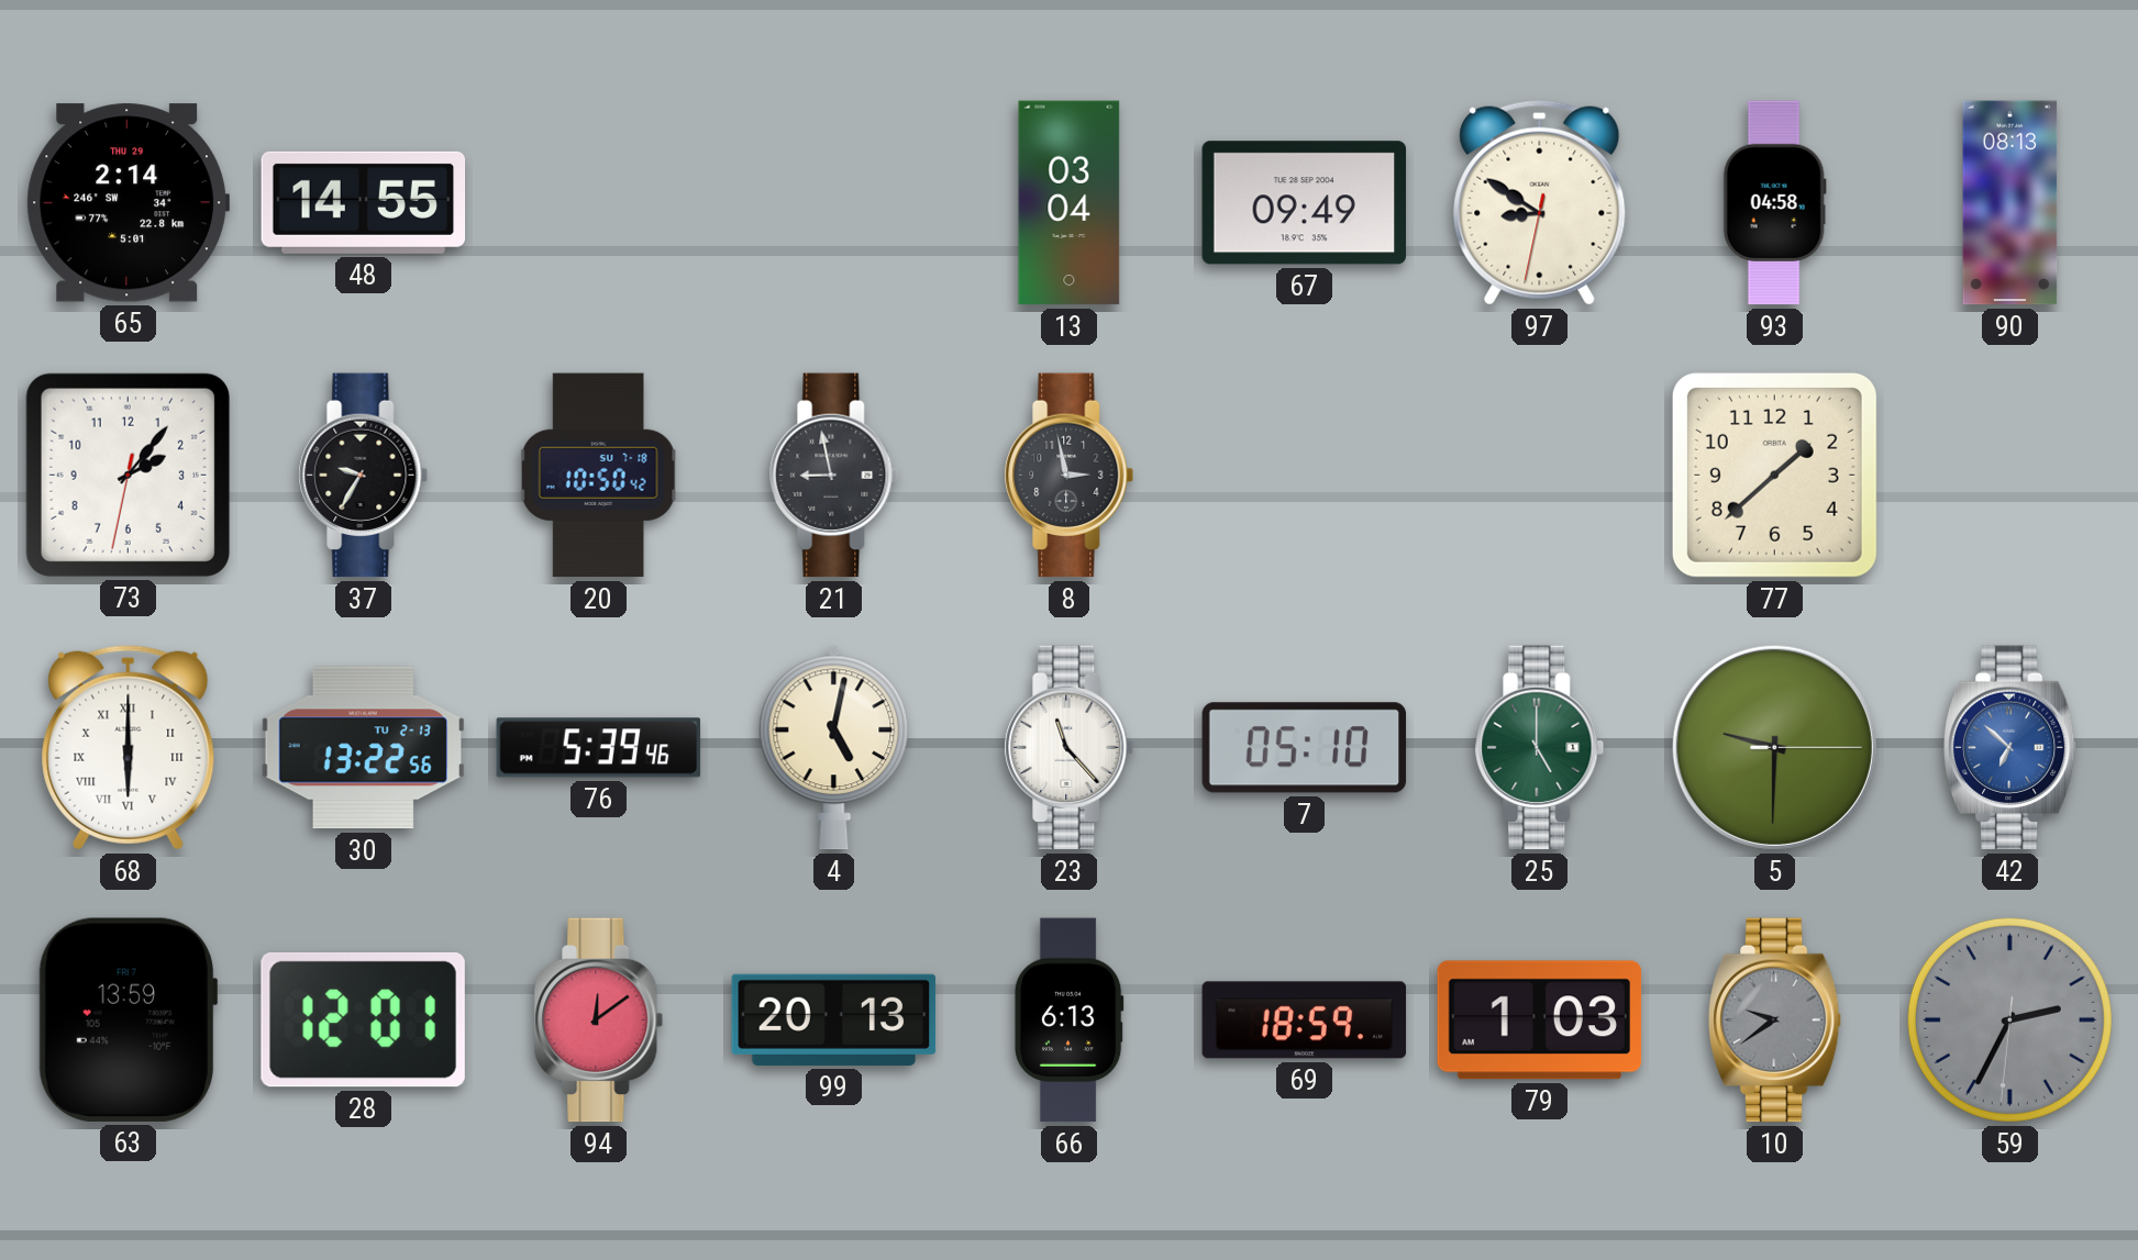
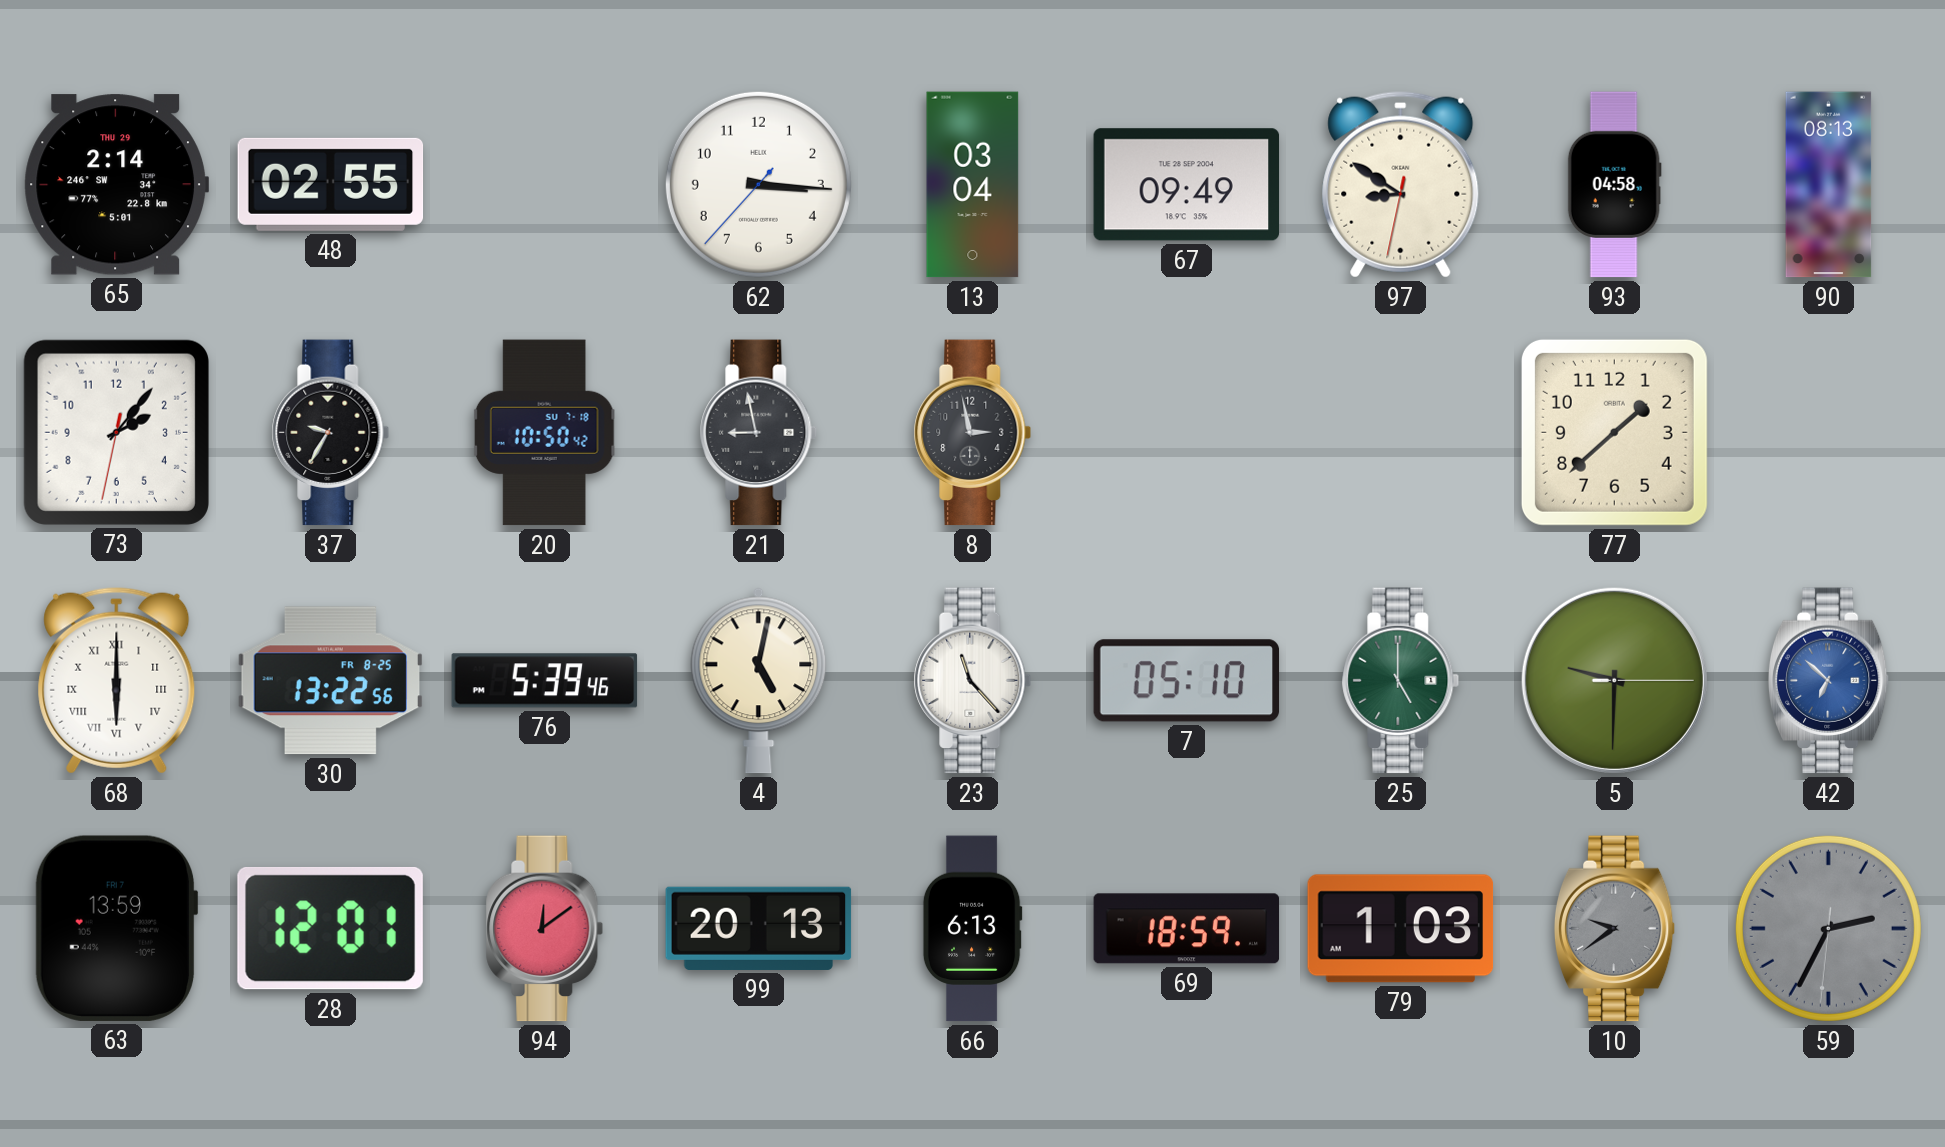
48: 14:55 -> 02:55 (331, 184)
62: none -> 3:15 (758, 184)
30 date: TU 2-13 -> FR 8-25 (330, 681)
